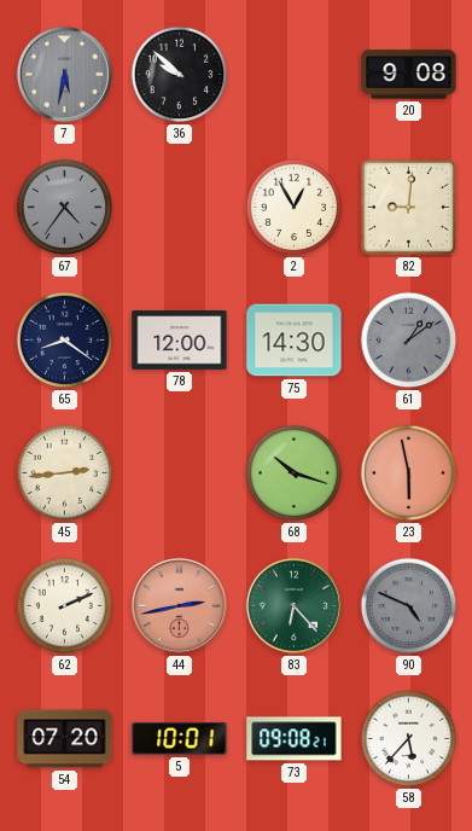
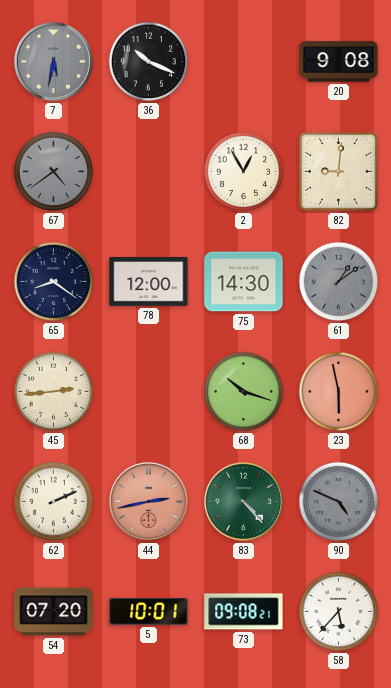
36: 9:52 -> 10:19 (149, 62)
67: 4:36 -> 4:39 (54, 172)
83: 6:23 -> 4:23 (243, 501)
